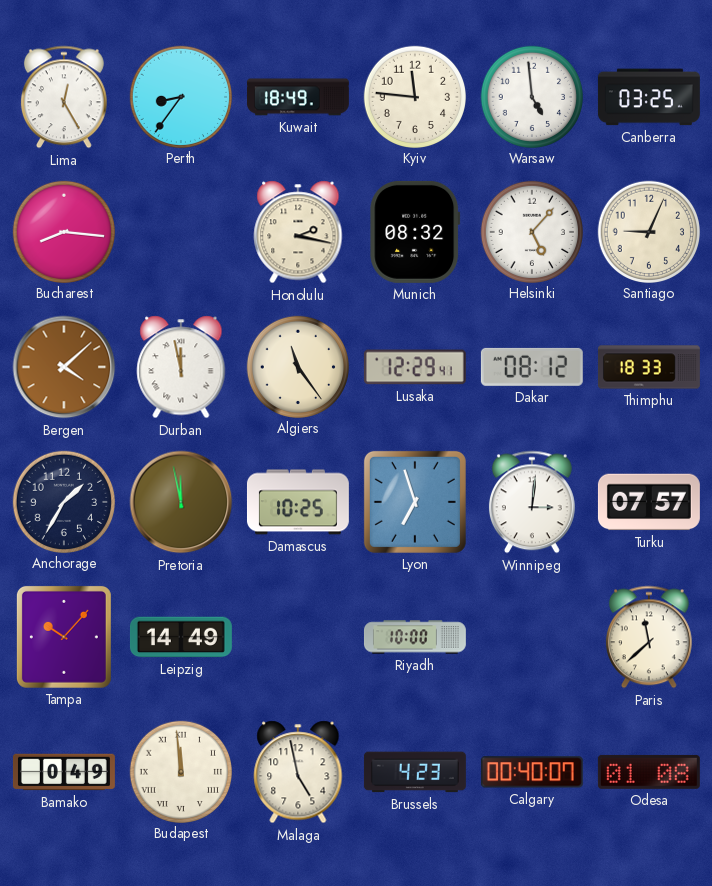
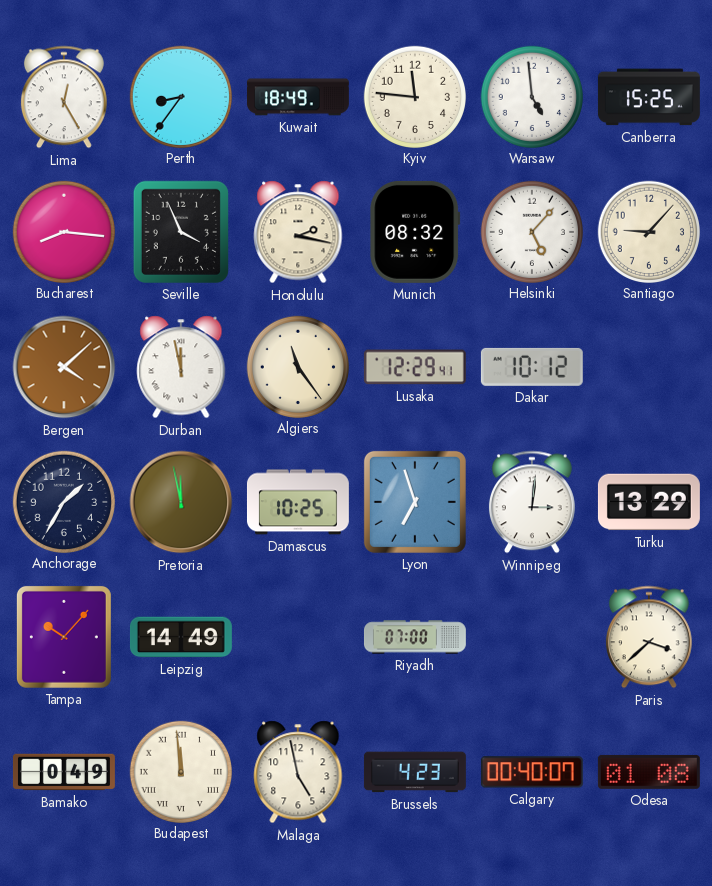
Canberra: 03:25 -> 15:25 (649, 97)
Seville: none -> 3:56 (181, 232)
Santiago: 9:04 -> 9:07 (648, 231)
Dakar: 08:12 -> 10:12 (532, 367)
Thimphu: 18:33 -> none (649, 367)
Turku: 07:57 -> 13:29 (649, 502)
Riyadh: 10:00 -> 07:00 (415, 637)
Paris: 11:38 -> 3:38 (649, 637)
